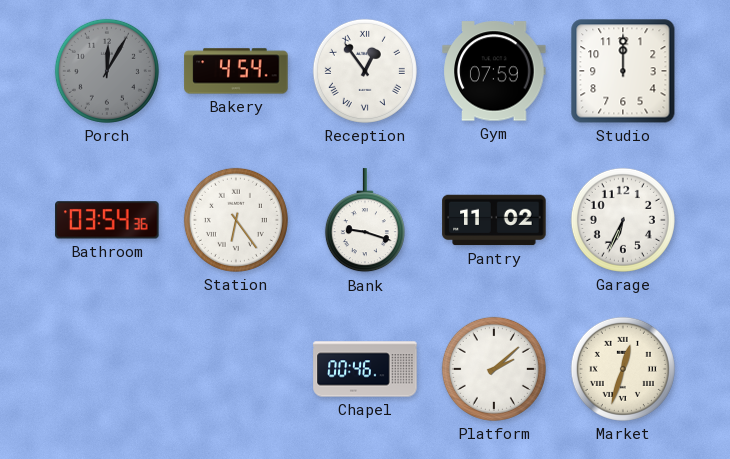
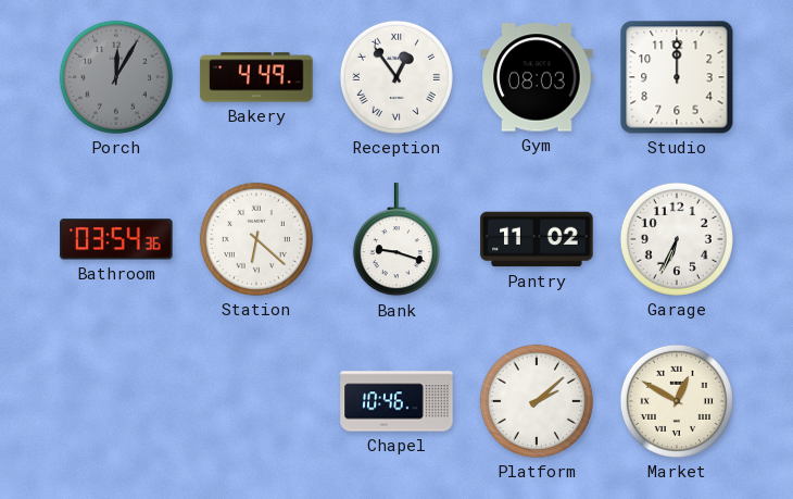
Bakery: 4:54 -> 4:49 (256, 77)
Gym: 07:59 -> 08:03 (537, 77)
Station: 6:24 -> 6:22 (256, 239)
Chapel: 00:46 -> 10:46 (396, 401)
Market: 12:33 -> 12:50 (677, 401)
